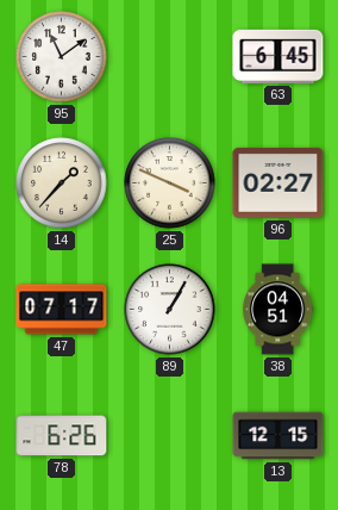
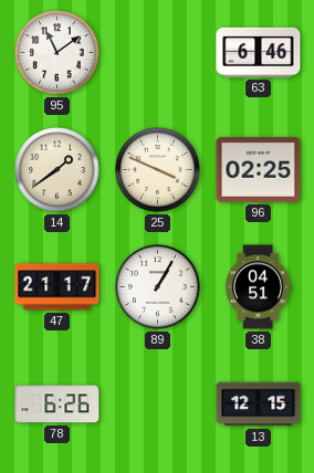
63: 6:45 -> 6:46 (259, 52)
14: 1:37 -> 1:39 (57, 170)
96: 02:27 -> 02:25 (259, 169)
47: 07:17 -> 21:17 (57, 287)
